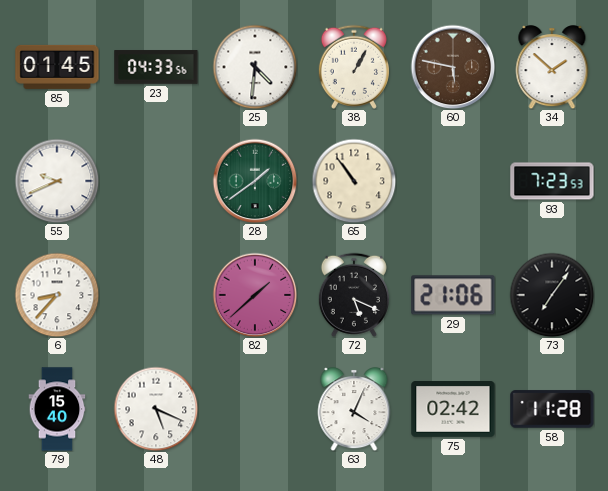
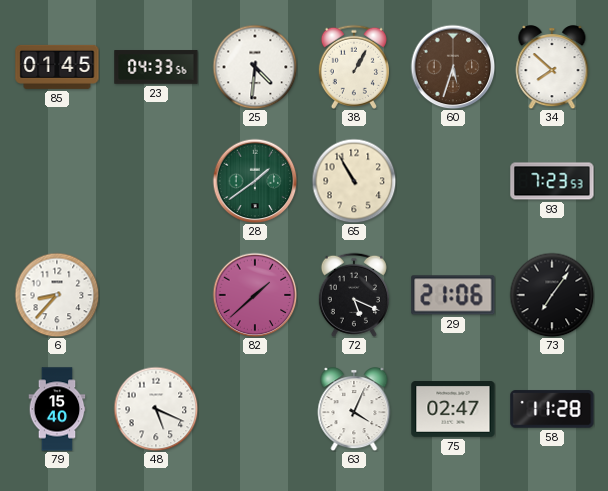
60: 5:47 -> 5:33 (453, 67)
34: 1:52 -> 7:52 (552, 67)
55: 9:41 -> none (57, 181)
65: 10:54 -> 10:55 (354, 181)
75: 02:42 -> 02:47 (453, 410)
